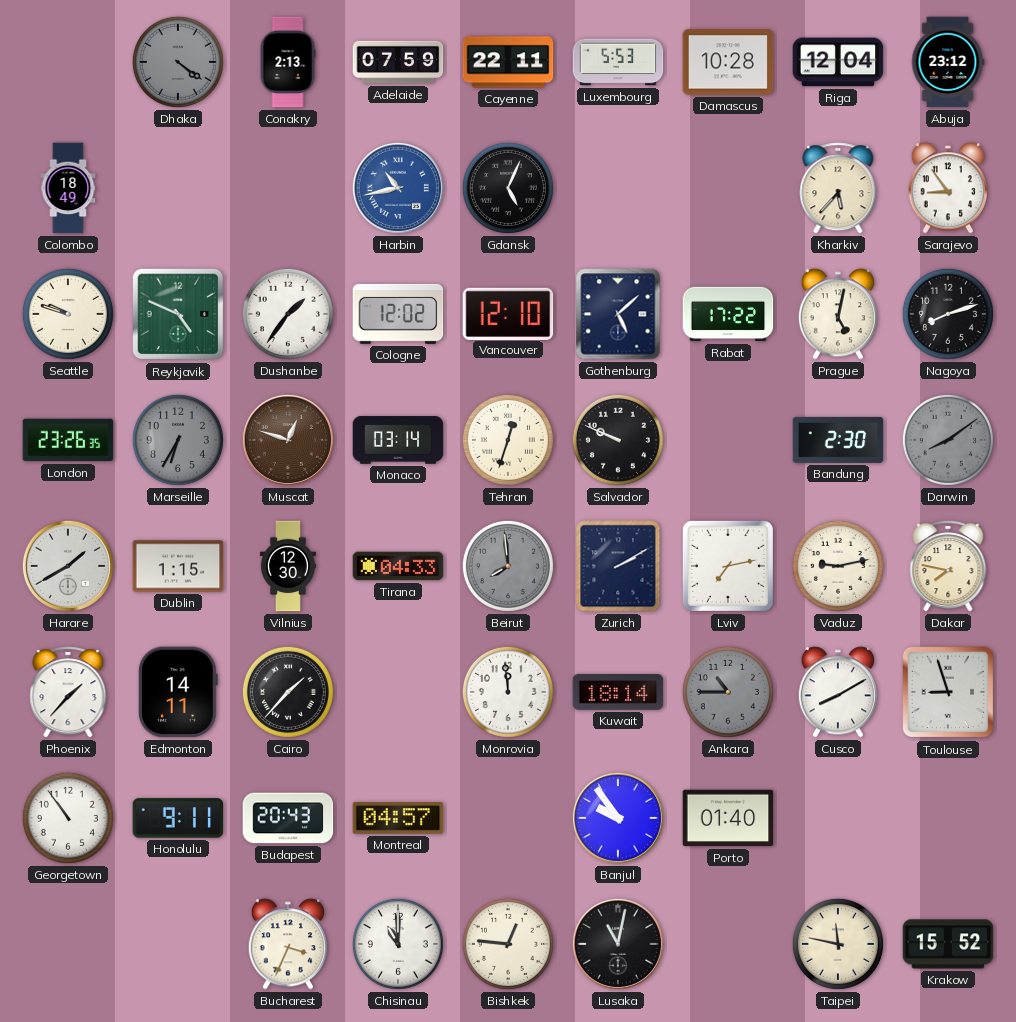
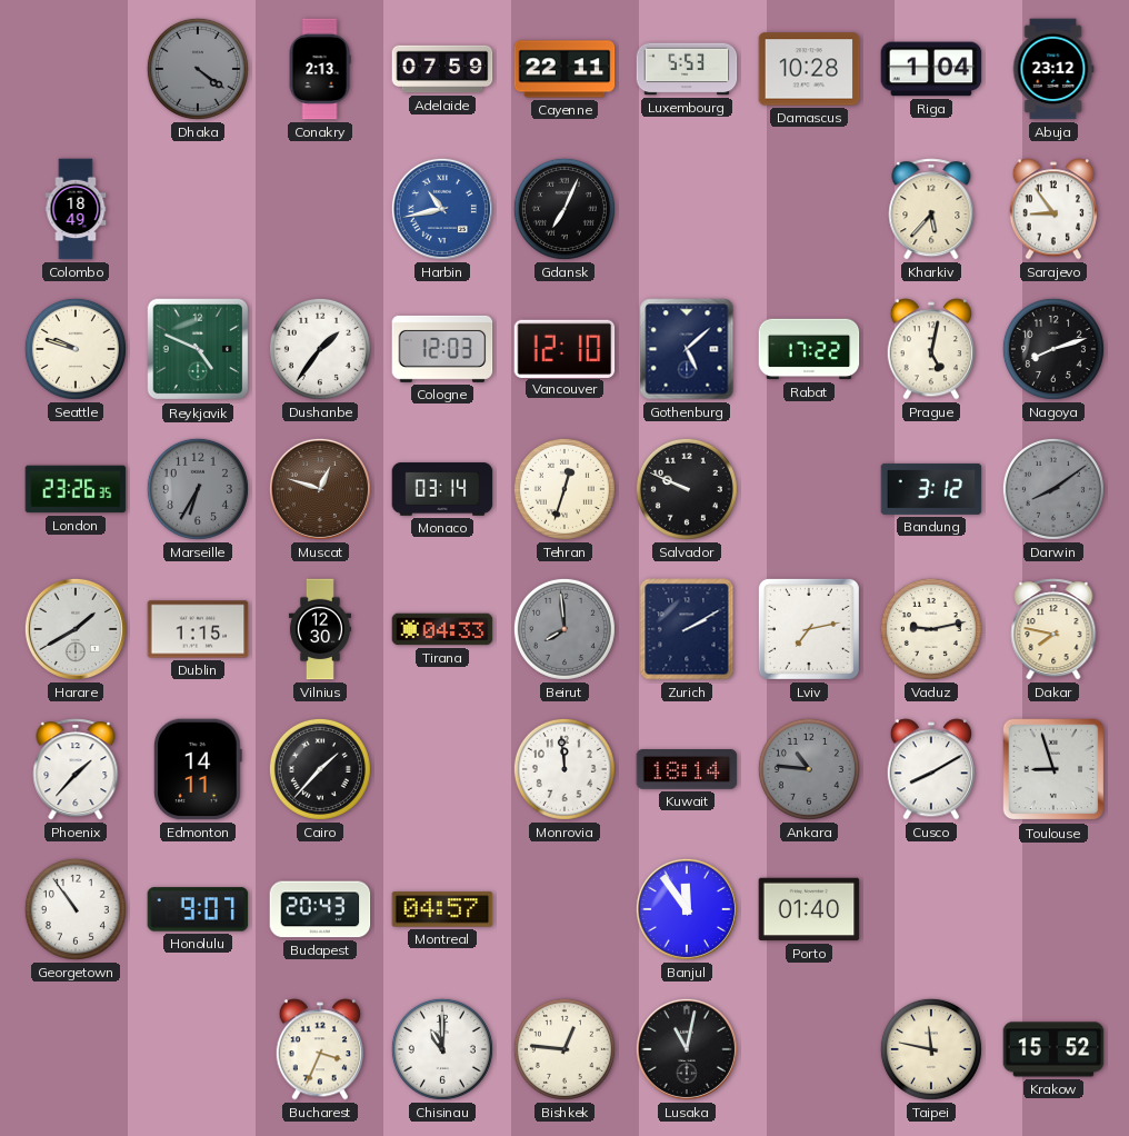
Riga: 12:04 -> 1:04 (931, 69)
Gdansk: 5:04 -> 7:04 (564, 209)
Cologne: 12:02 -> 12:03 (442, 349)
Bandung: 2:30 -> 3:12 (931, 489)
Ankara: 10:45 -> 10:46 (809, 769)
Honolulu: 9:11 -> 9:07 (198, 909)
Banjul: 9:54 -> 11:54 (687, 909)
